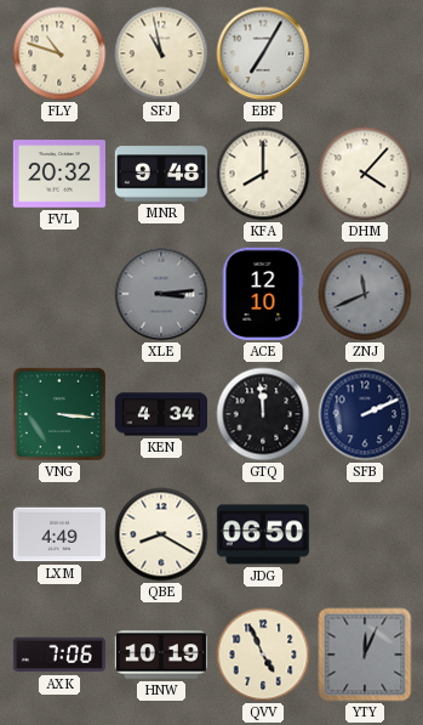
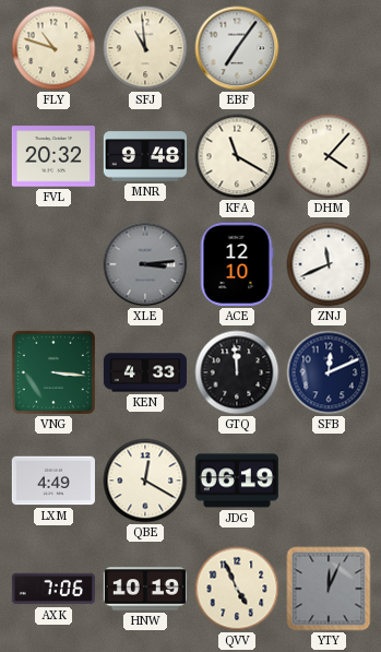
SFJ: 10:58 -> 10:59 (145, 48)
EBF: 7:05 -> 7:06 (237, 48)
KFA: 8:00 -> 11:20 (237, 156)
ZNJ dial: grey -> white (329, 264)
KEN: 4:34 -> 4:33 (144, 372)
SFB: 2:11 -> 12:11 (329, 372)
QBE: 8:20 -> 12:20 (145, 481)
JDG: 06:50 -> 06:19 (237, 481)
